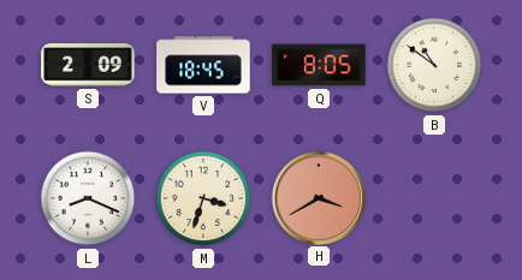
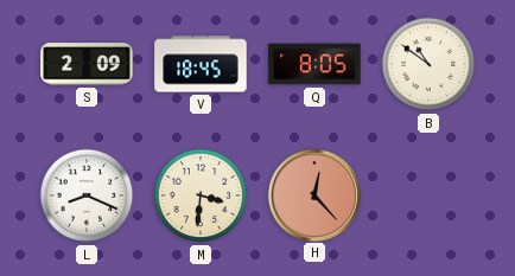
M: 3:33 -> 3:31 (201, 195)
H: 3:40 -> 12:23 (313, 194)
